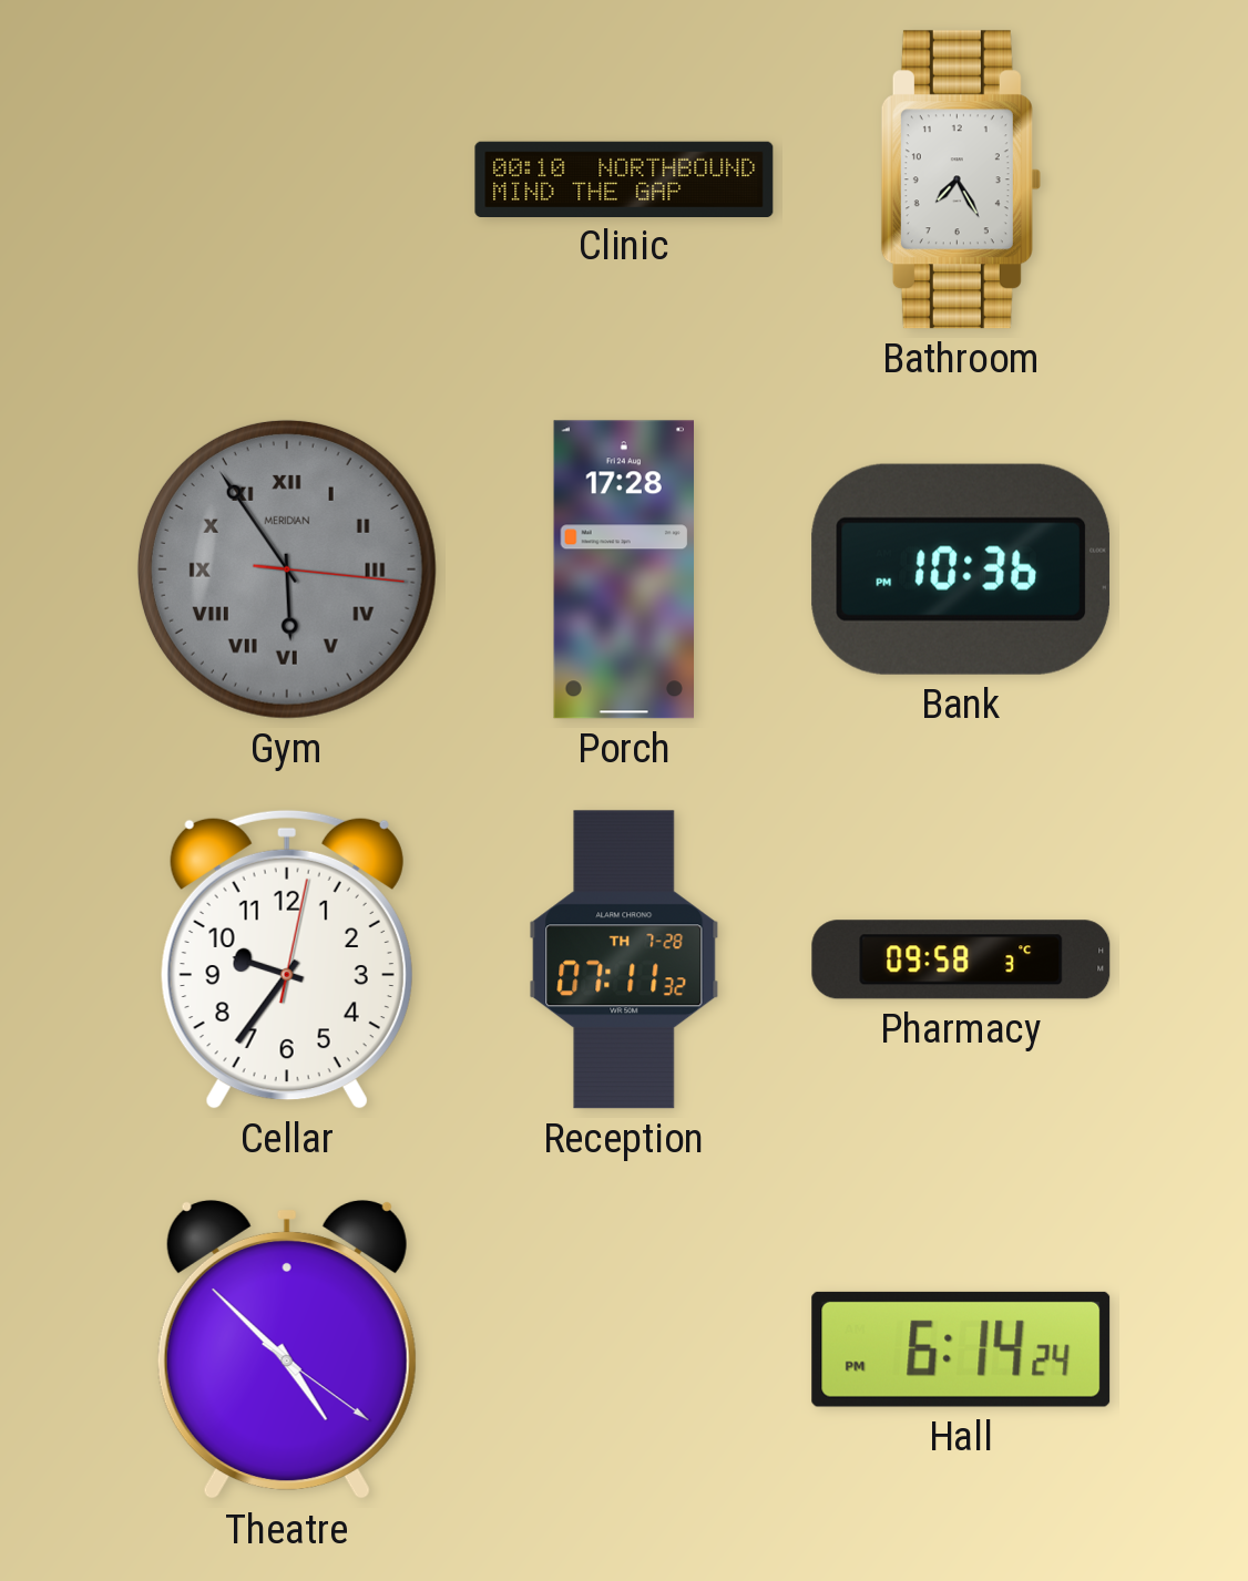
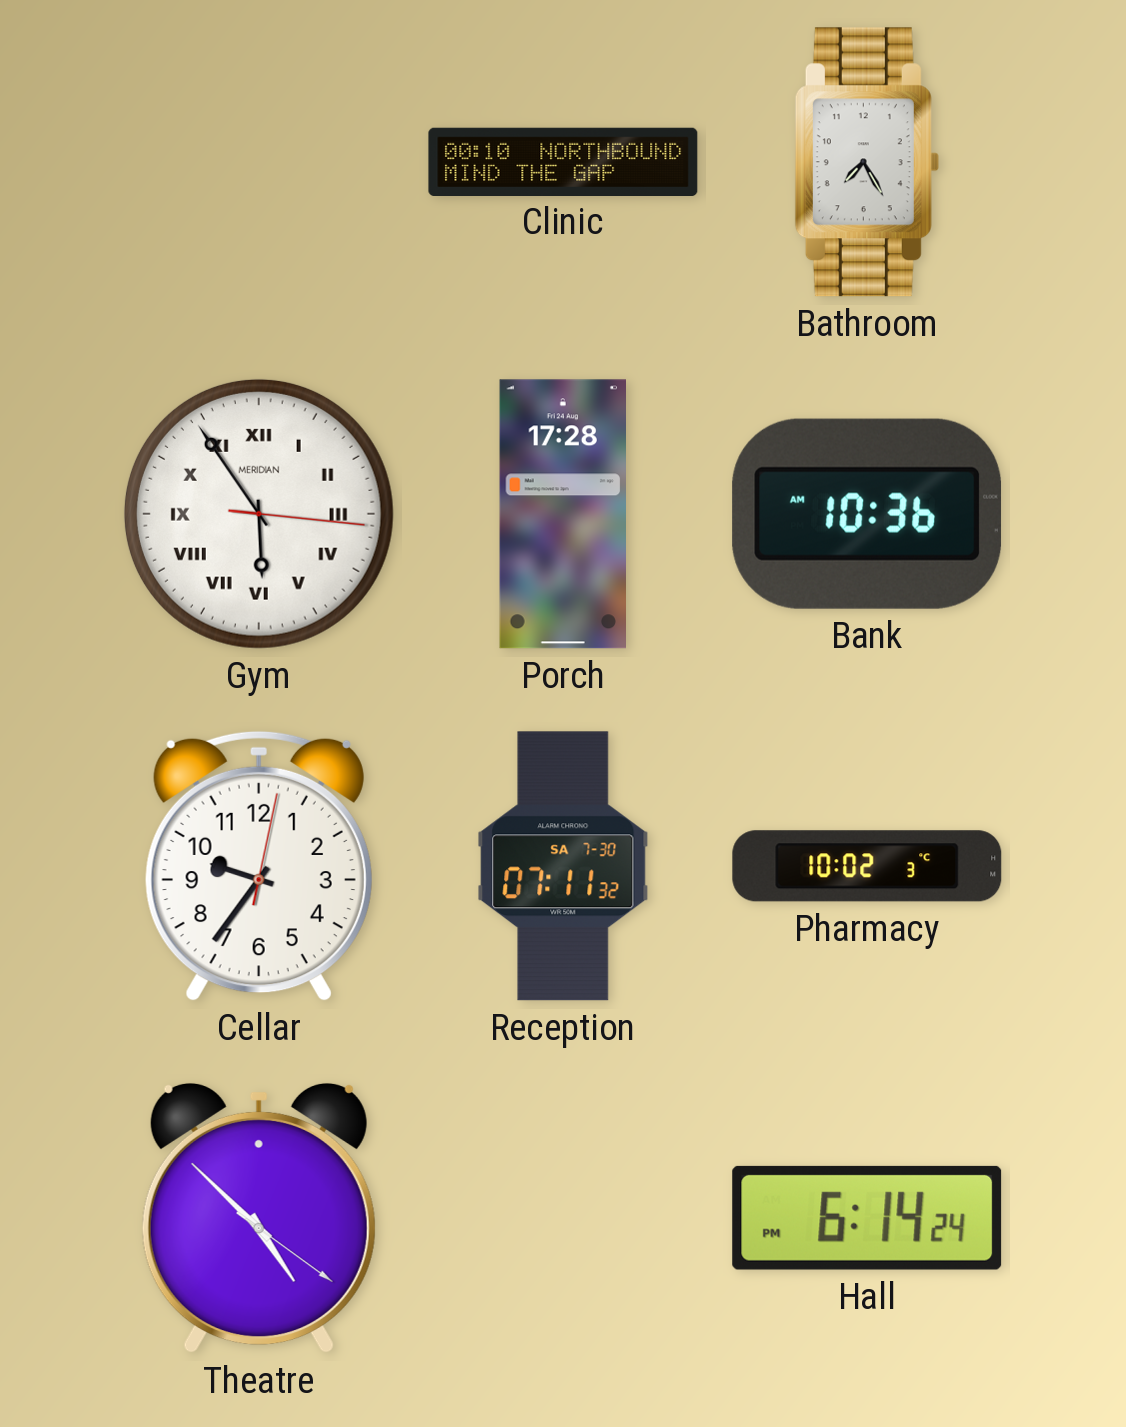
Gym dial: grey -> white (259, 514)
Bank: 10:36 PM -> 10:36 AM (867, 514)
Reception date: TH 7-28 -> SA 7-30 (563, 866)
Pharmacy: 09:58 -> 10:02 (867, 866)
